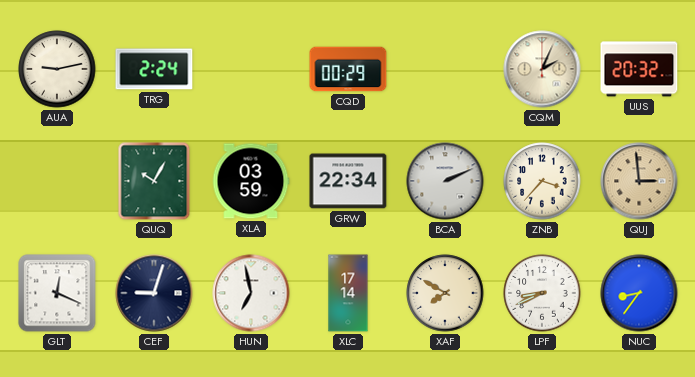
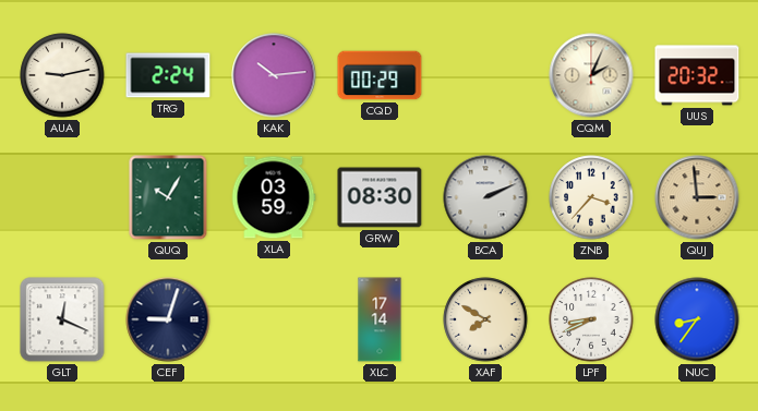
KAK: none -> 10:14 (274, 75)
GRW: 22:34 -> 08:30 (380, 197)
HUN: 6:58 -> none (251, 293)
